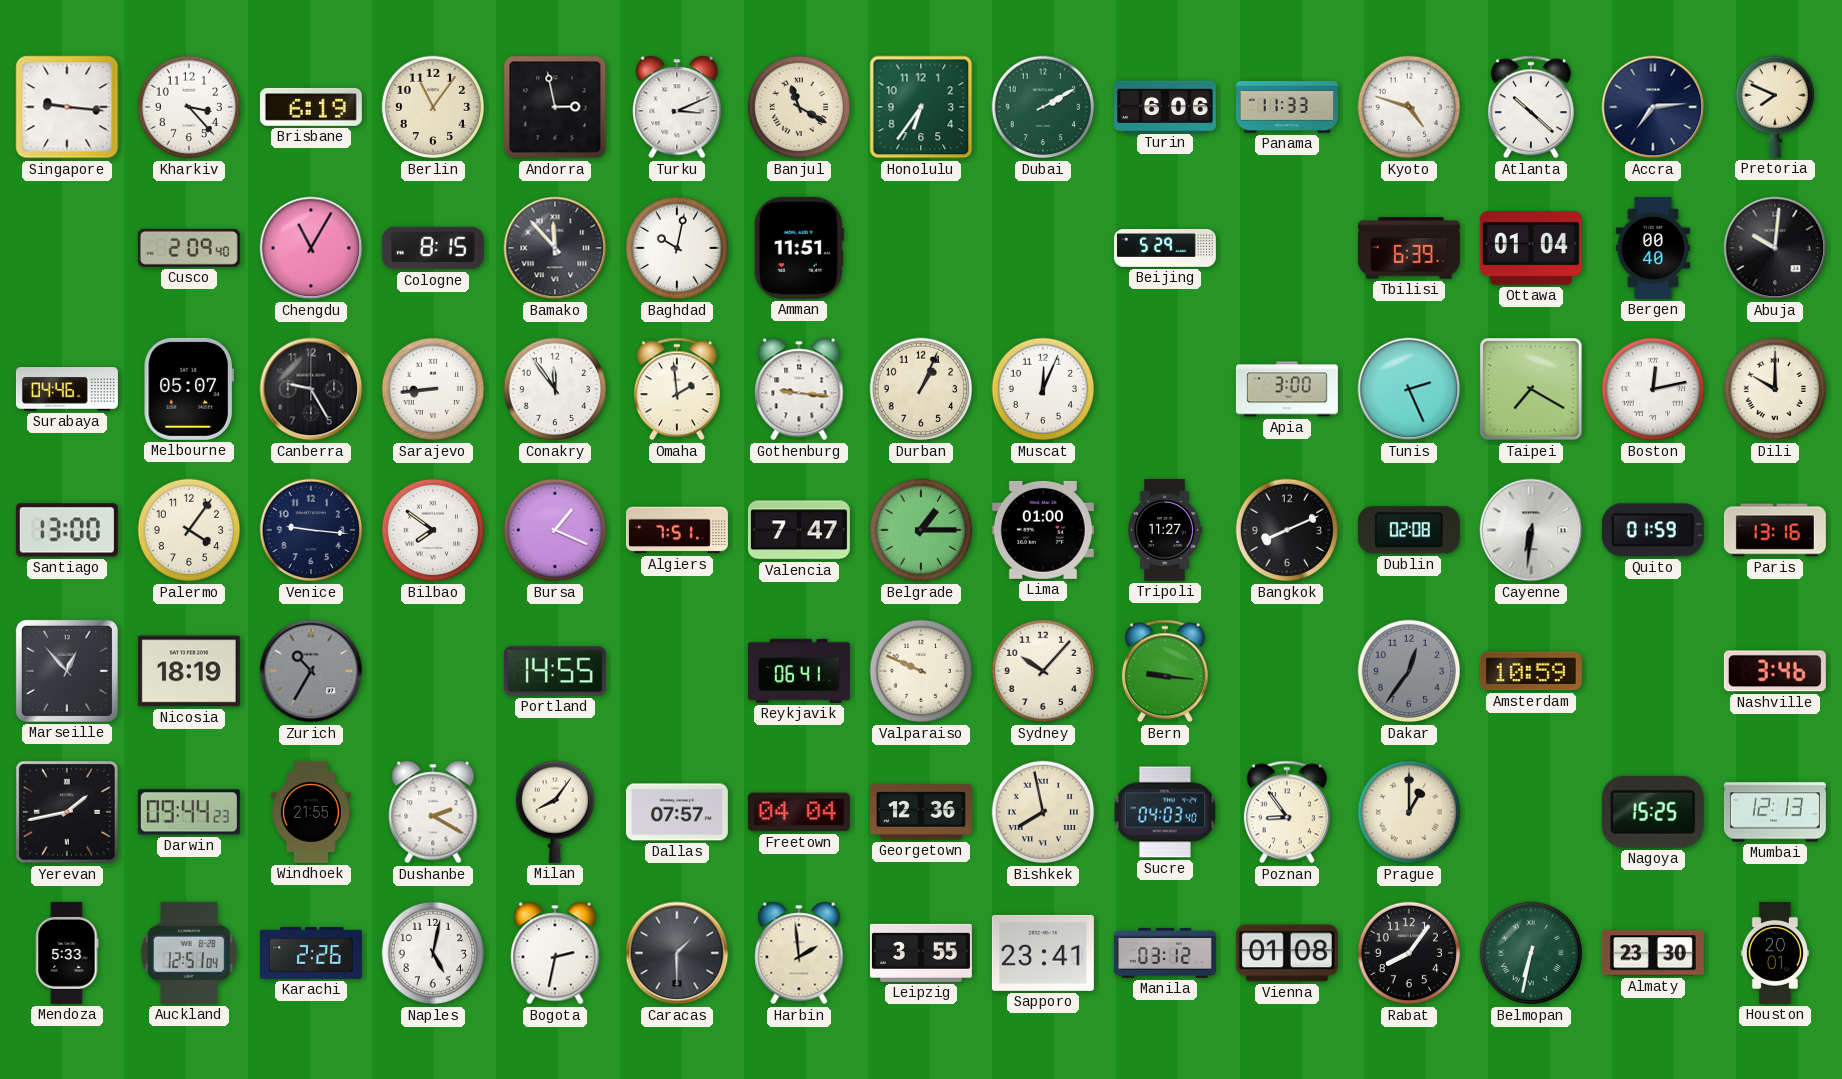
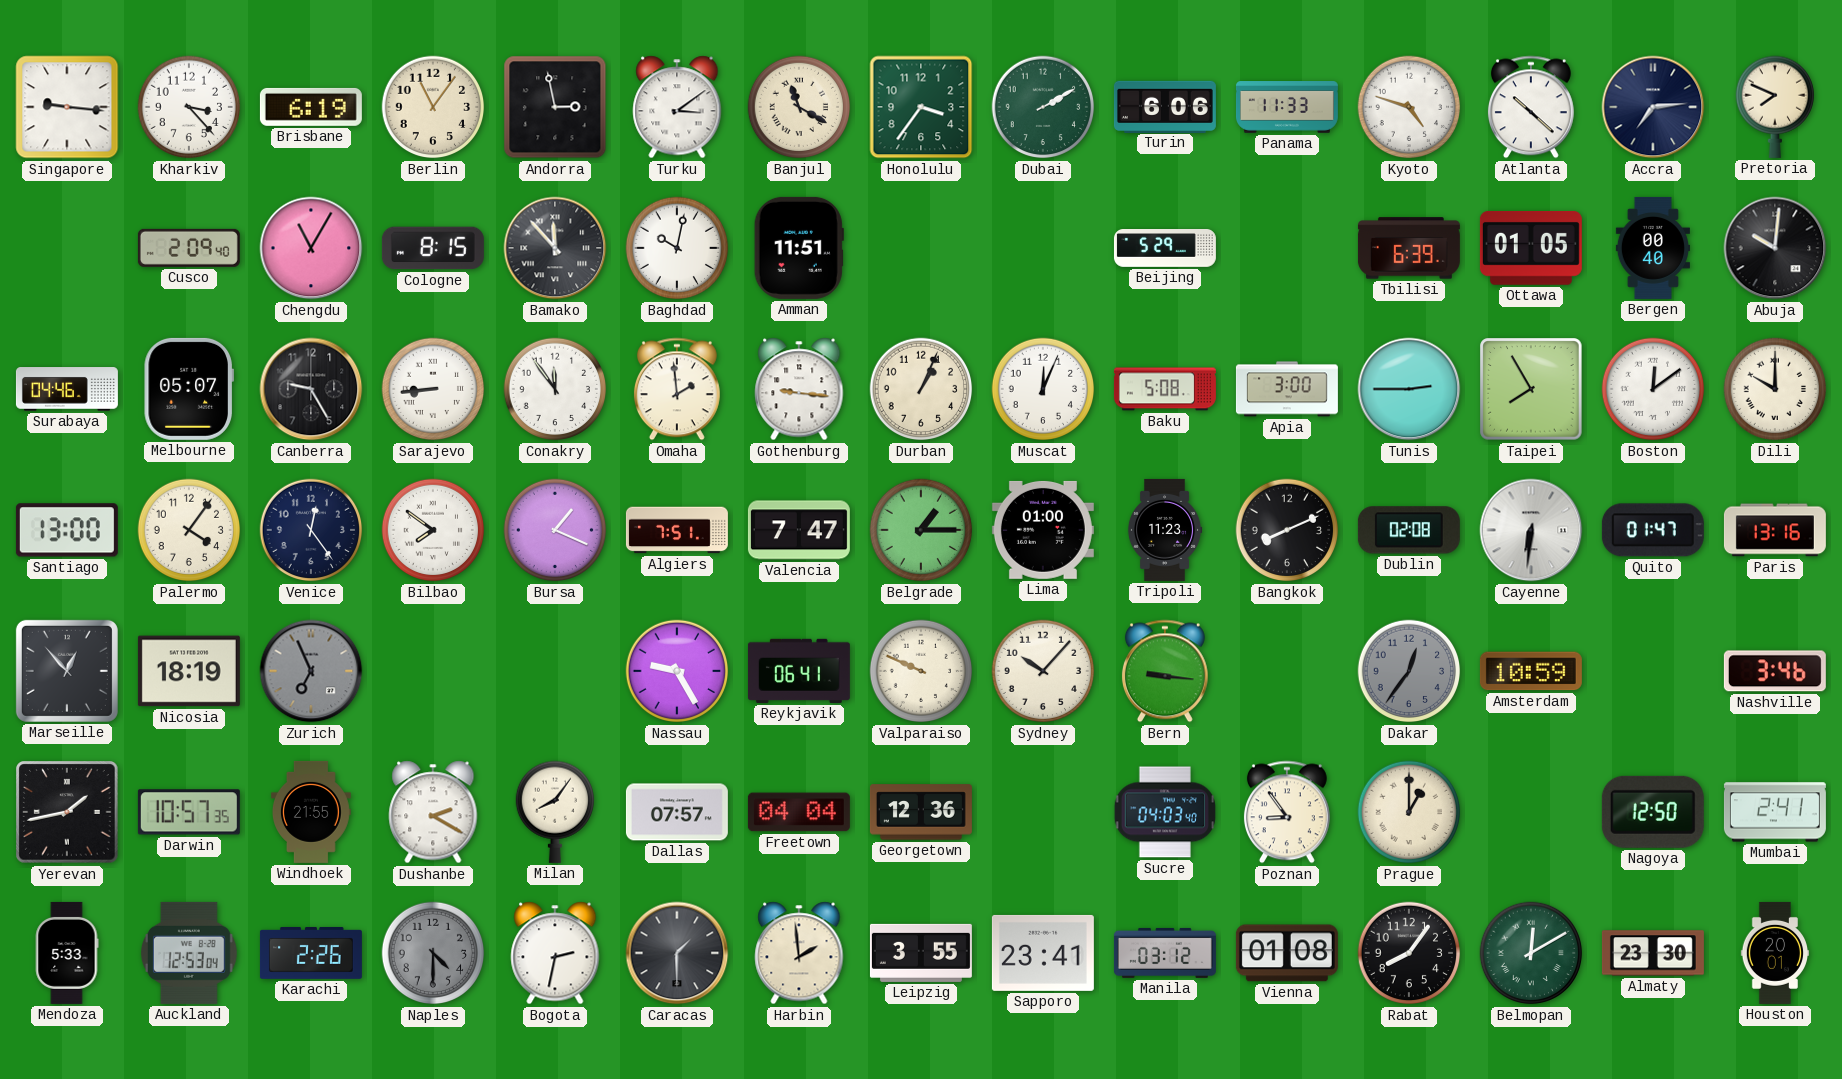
Turku: 3:11 -> 3:09 (677, 107)
Honolulu: 6:36 -> 3:36 (921, 107)
Ottawa: 01:04 -> 01:05 (1531, 249)
Baku: none -> 5:08 (1165, 389)
Tunis: 2:26 -> 2:45 (1409, 389)
Taipei: 7:20 -> 7:55 (1531, 389)
Boston: 12:13 -> 12:09 (1653, 389)
Venice: 9:16 -> 12:24 (311, 530)
Tripoli: 11:27 -> 11:23 (1165, 530)
Quito: 01:59 -> 01:47 (1653, 530)
Zurich: 10:35 -> 6:56 (311, 671)
Portland: 14:55 -> none (555, 671)
Nassau: none -> 9:25 (677, 671)
Darwin: 09:44 -> 10:57 (189, 812)
Bishkek: 7:58 -> none (1043, 812)
Nagoya: 15:25 -> 12:50 (1653, 812)
Mumbai: 12:13 -> 2:41 (1775, 812)
Auckland: 12:51 -> 12:53 (189, 953)
Naples: 5:02 -> 4:30 (433, 953)
Naples dial: white -> grey (433, 953)
Belmopan: 6:32 -> 12:10 (1531, 953)
